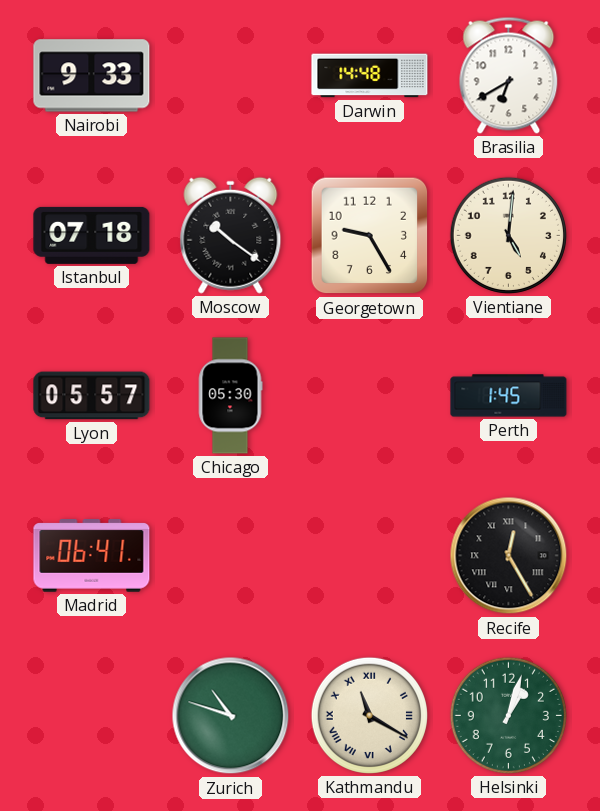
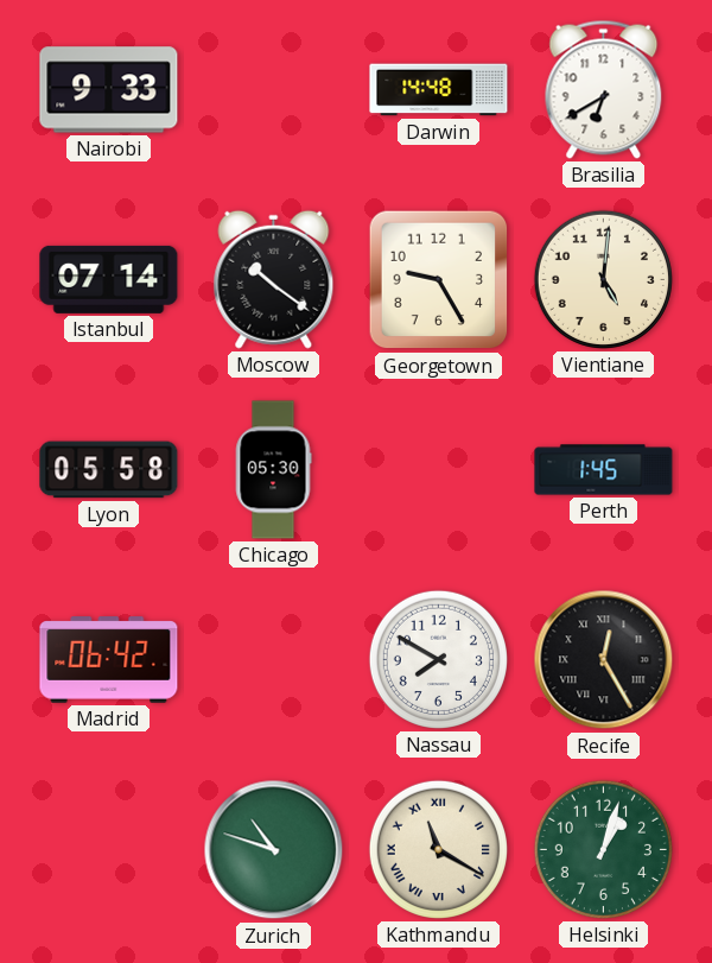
Istanbul: 07:18 -> 07:14 (109, 279)
Lyon: 05:57 -> 05:58 (109, 470)
Madrid: 06:41 -> 06:42 (109, 660)
Nassau: none -> 7:50 (438, 659)
